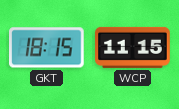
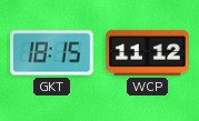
WCP: 11:15 -> 11:12 (148, 52)
